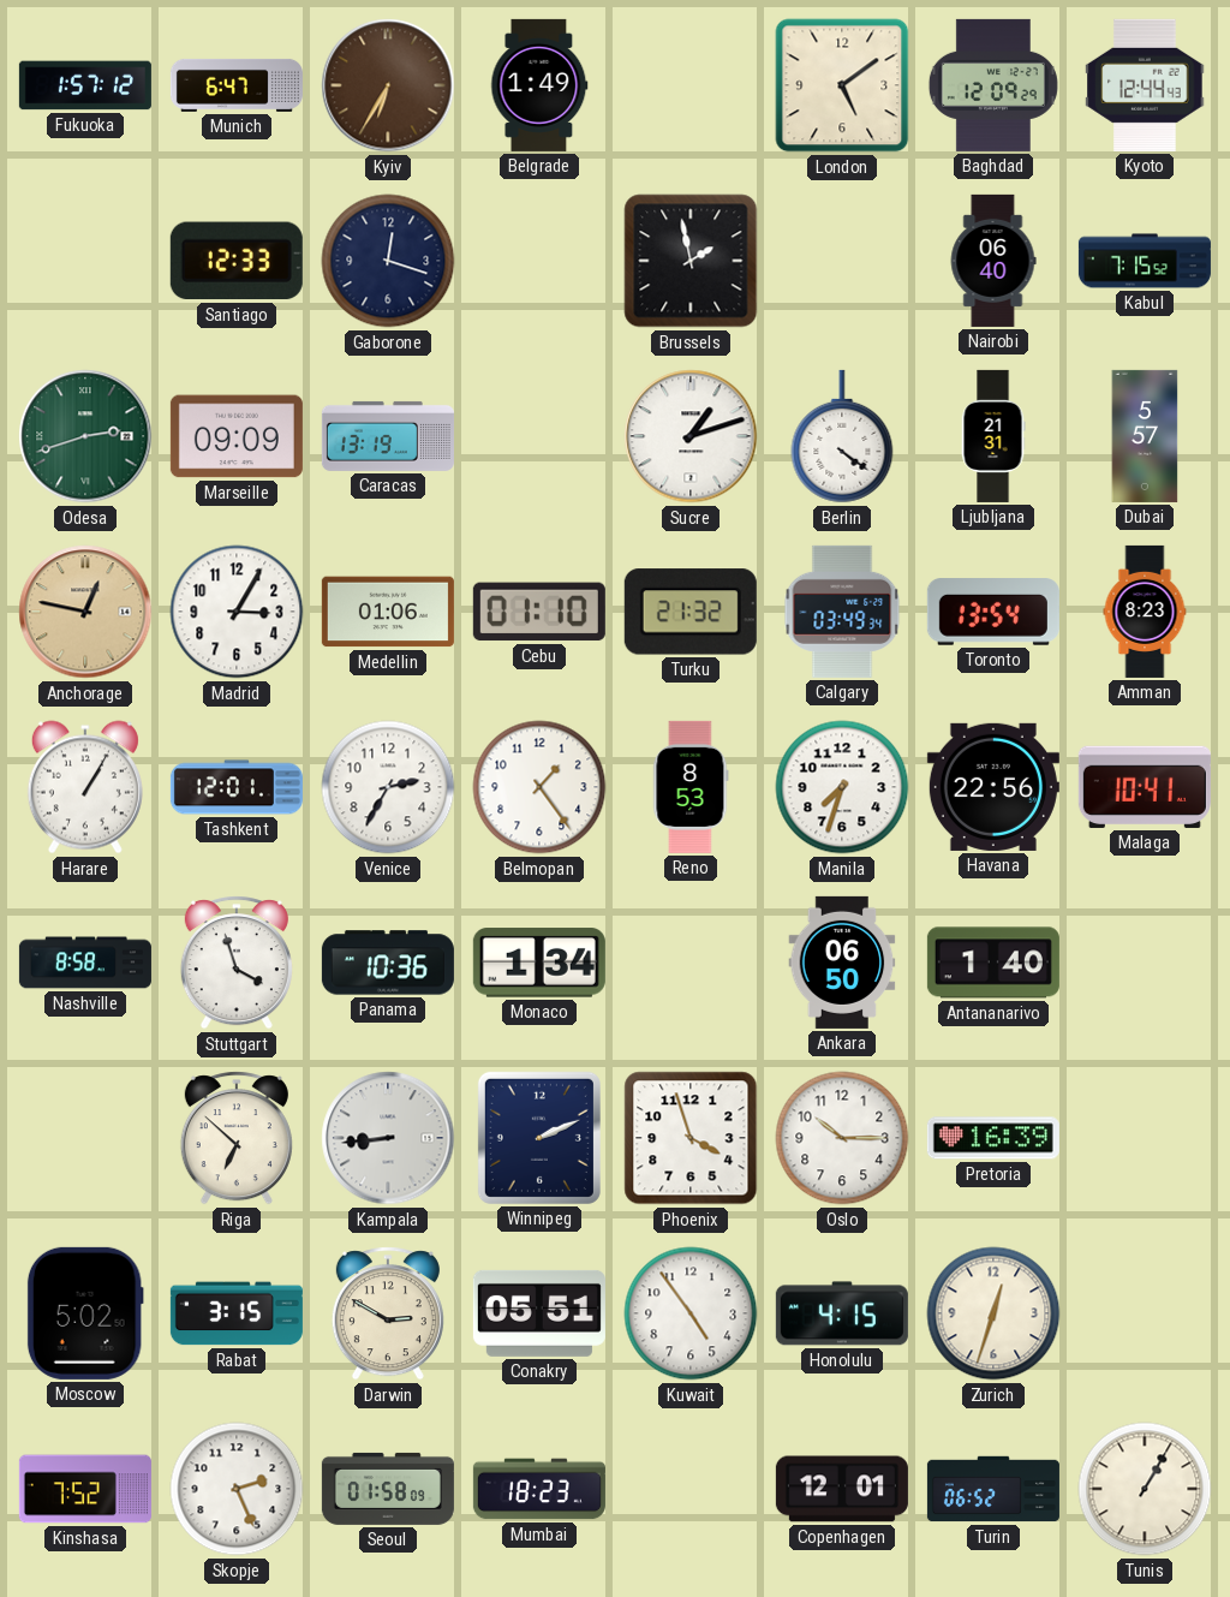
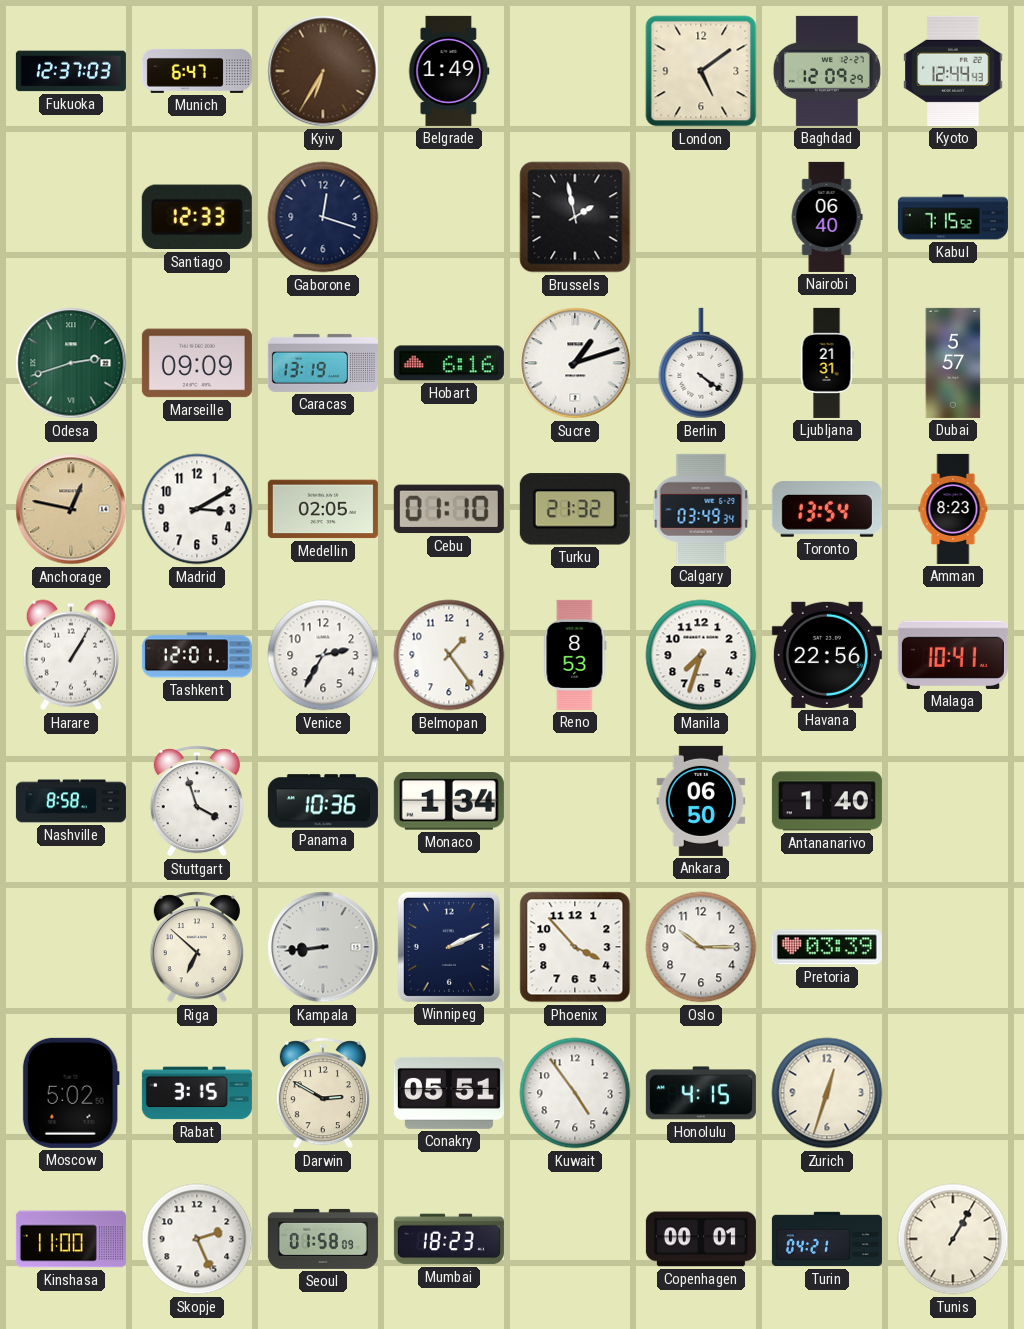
Fukuoka: 1:57 -> 12:37 (71, 71)
Hobart: none -> 6:16 (449, 363)
Madrid: 3:05 -> 3:10 (197, 509)
Medellin: 01:06 -> 02:05 (323, 509)
Phoenix: 3:57 -> 3:53 (575, 947)
Pretoria: 16:39 -> 03:39 (827, 947)
Kinshasa: 7:52 -> 11:00 (71, 1239)
Copenhagen: 12:01 -> 00:01 (701, 1239)
Turin: 06:52 -> 04:21 (827, 1239)
